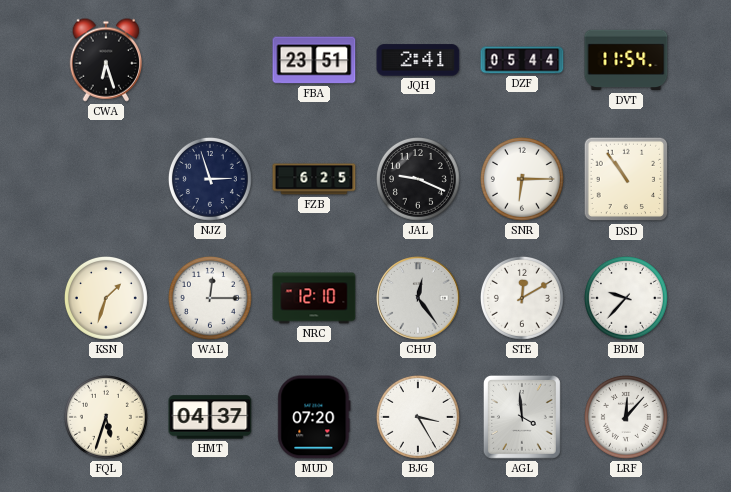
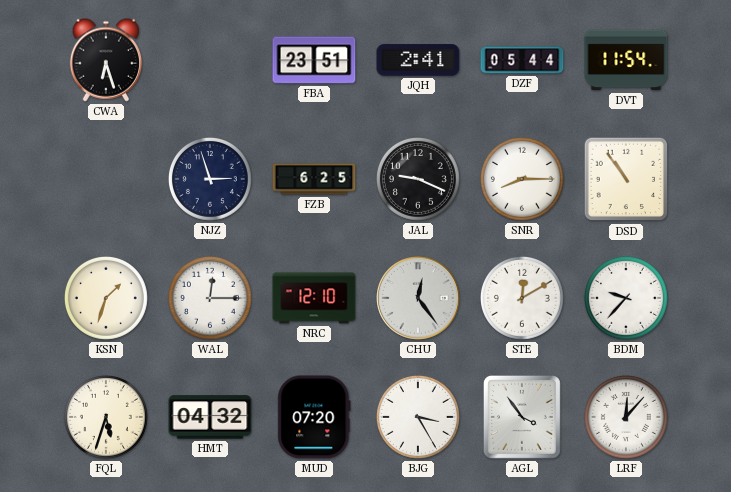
SNR: 6:15 -> 8:15 (522, 179)
HMT: 04:37 -> 04:32 (210, 417)
AGL: 3:59 -> 3:54 (522, 417)
